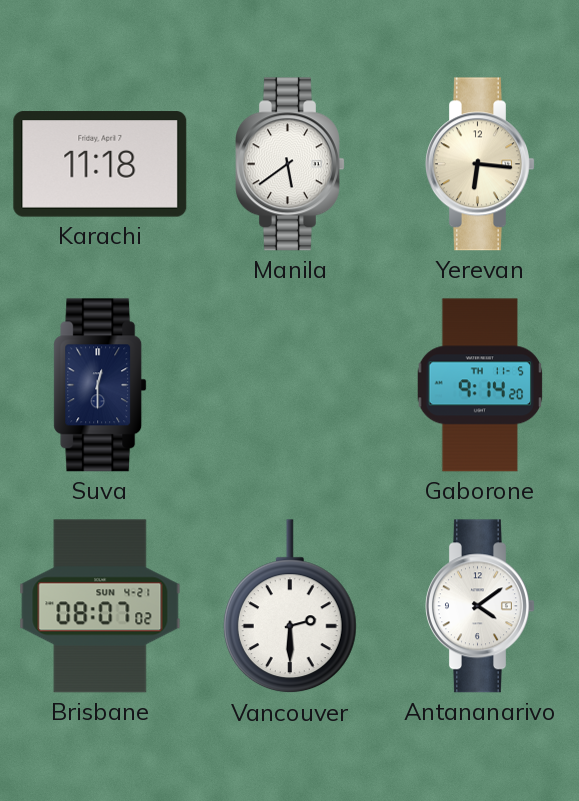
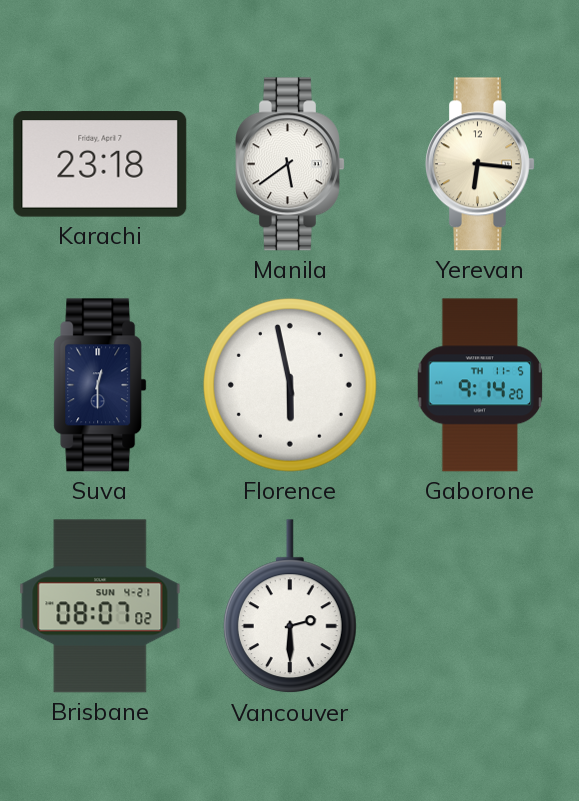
Karachi: 11:18 -> 23:18 (100, 164)
Florence: none -> 5:58 (290, 385)
Antananarivo: 4:09 -> none (481, 606)
